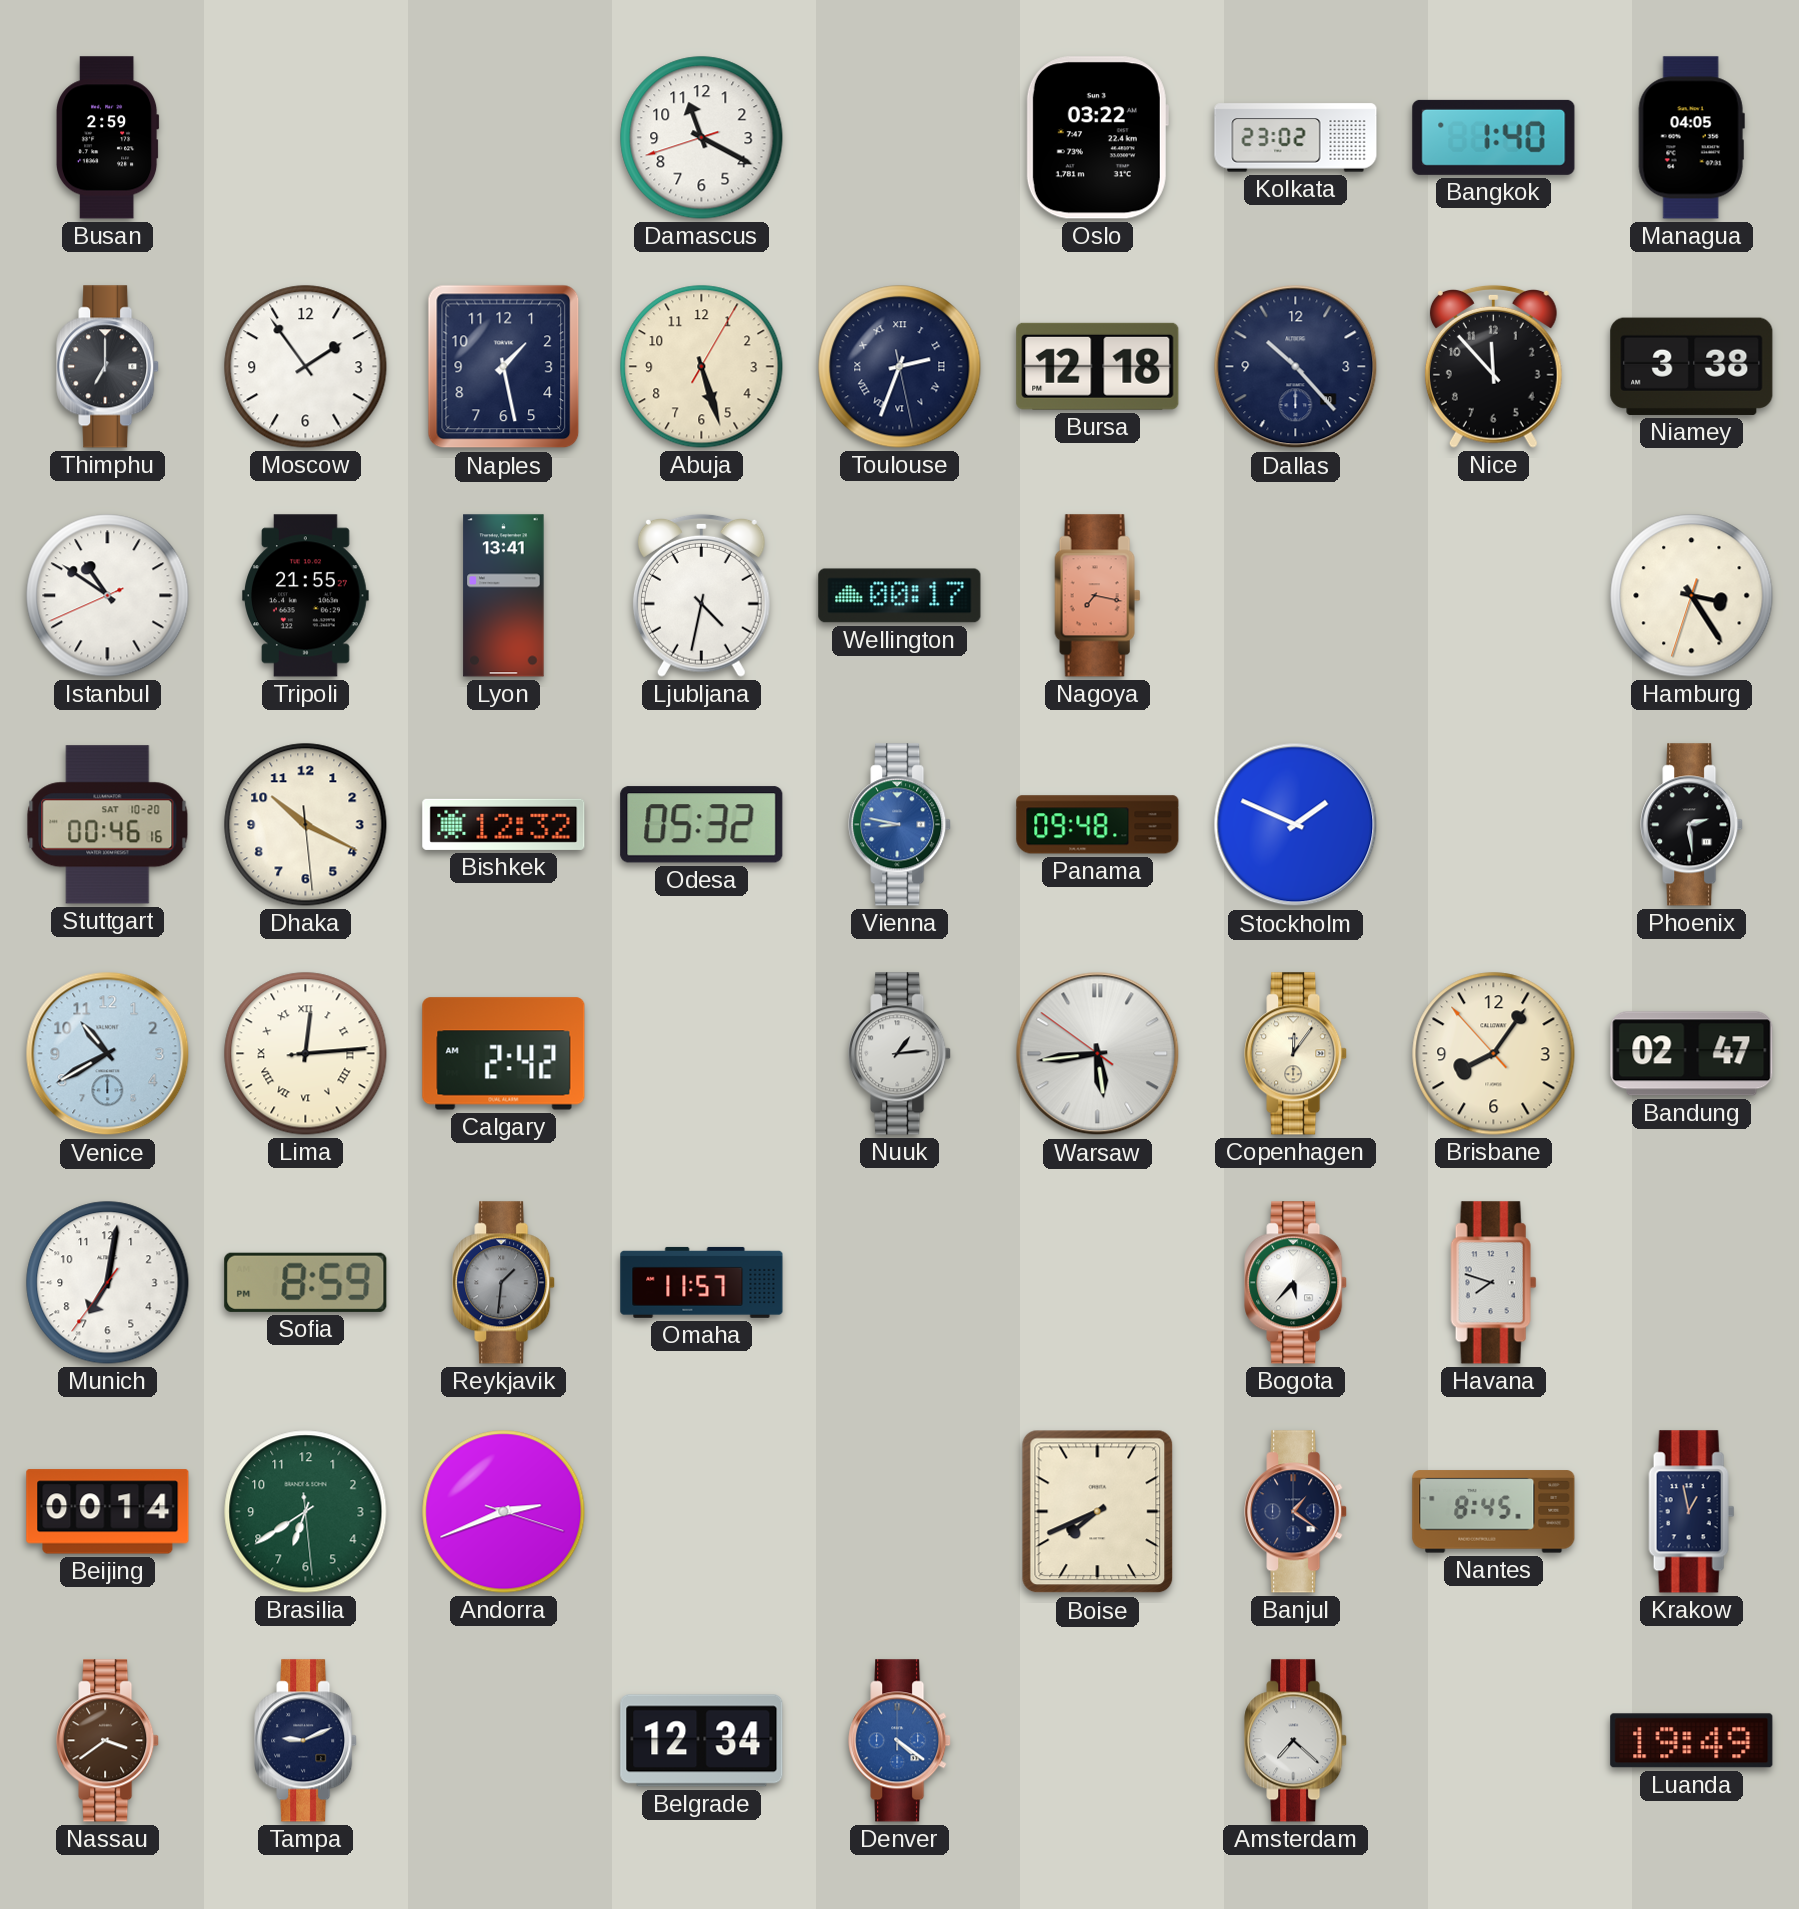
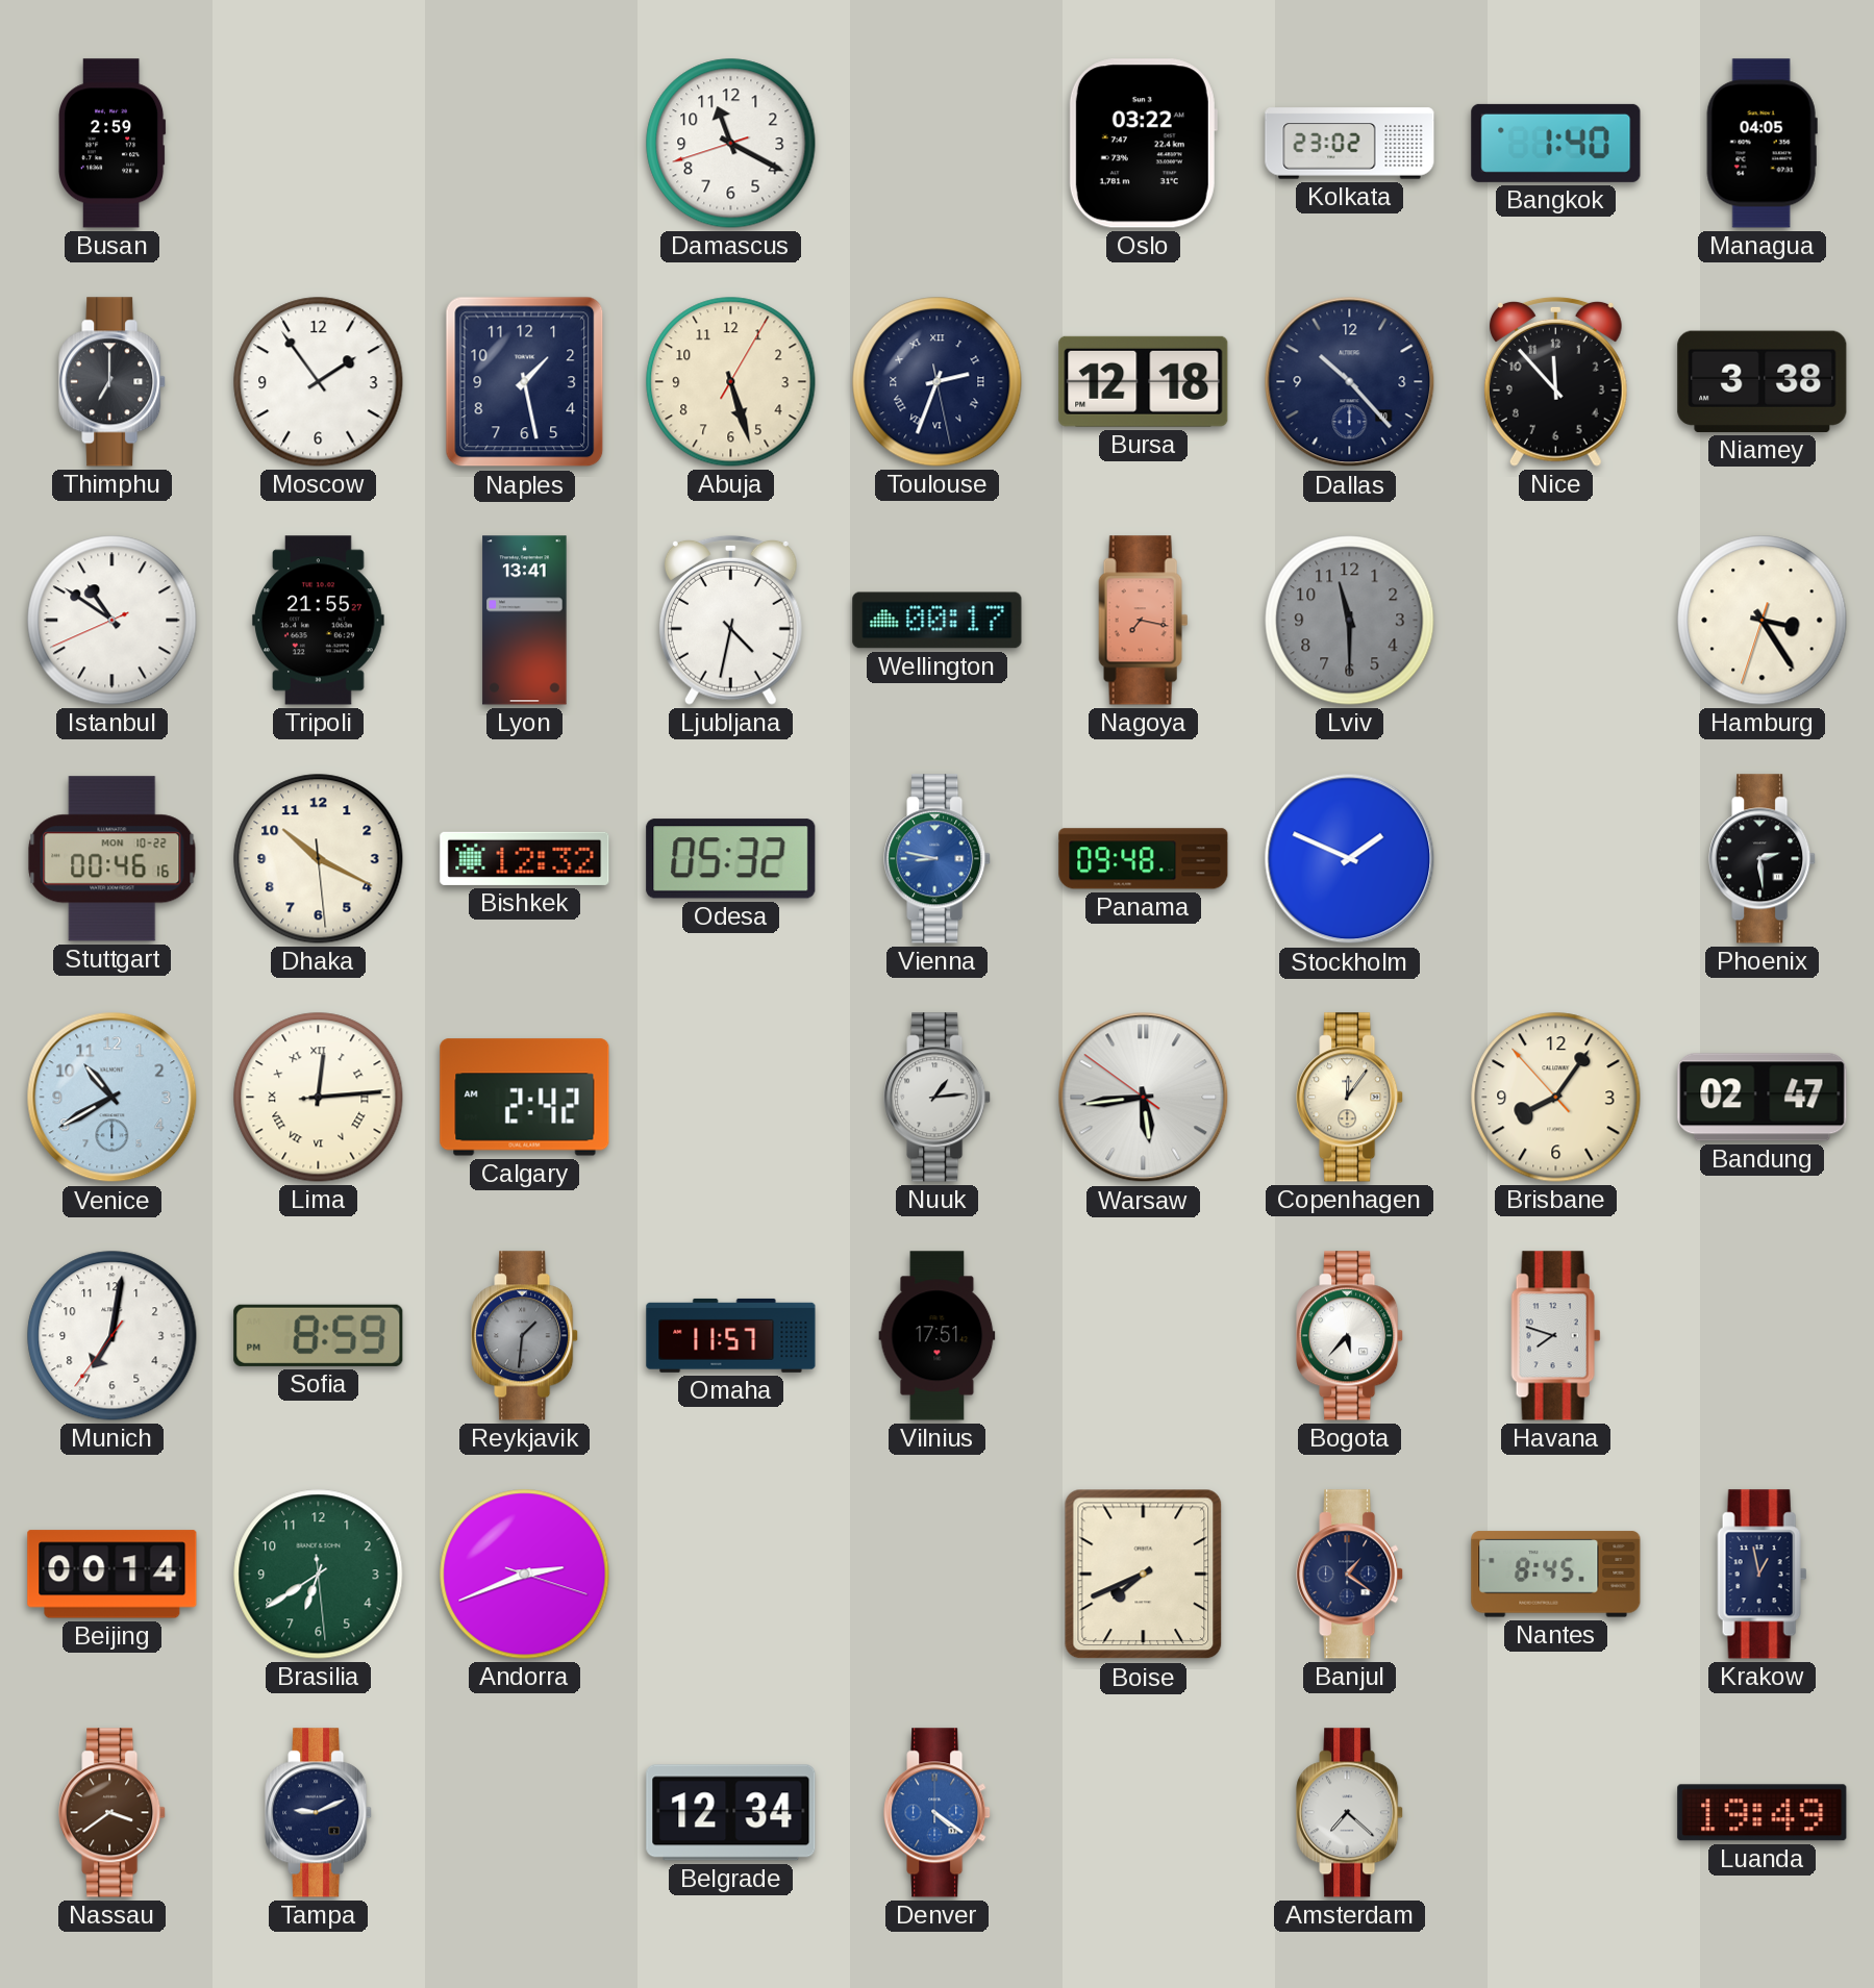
Lviv: none -> 11:30 (1350, 621)
Stuttgart date: SAT 10-20 -> MON 10-22 (113, 859)
Vilnius: none -> 17:51 (938, 1336)
